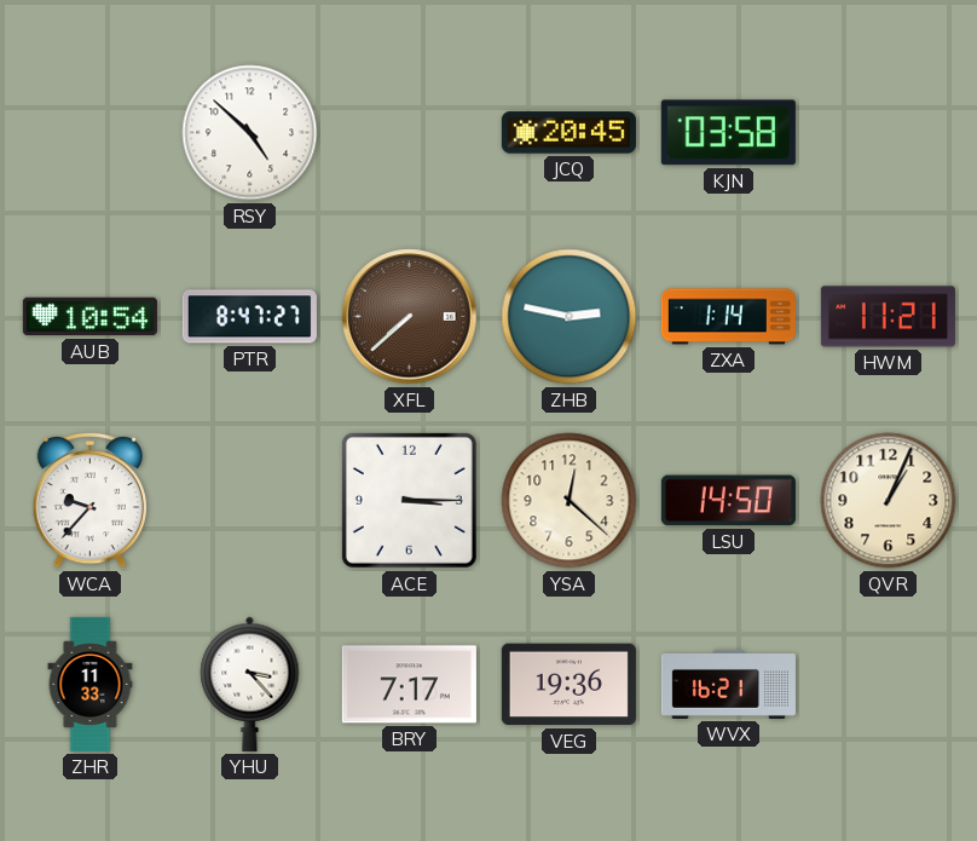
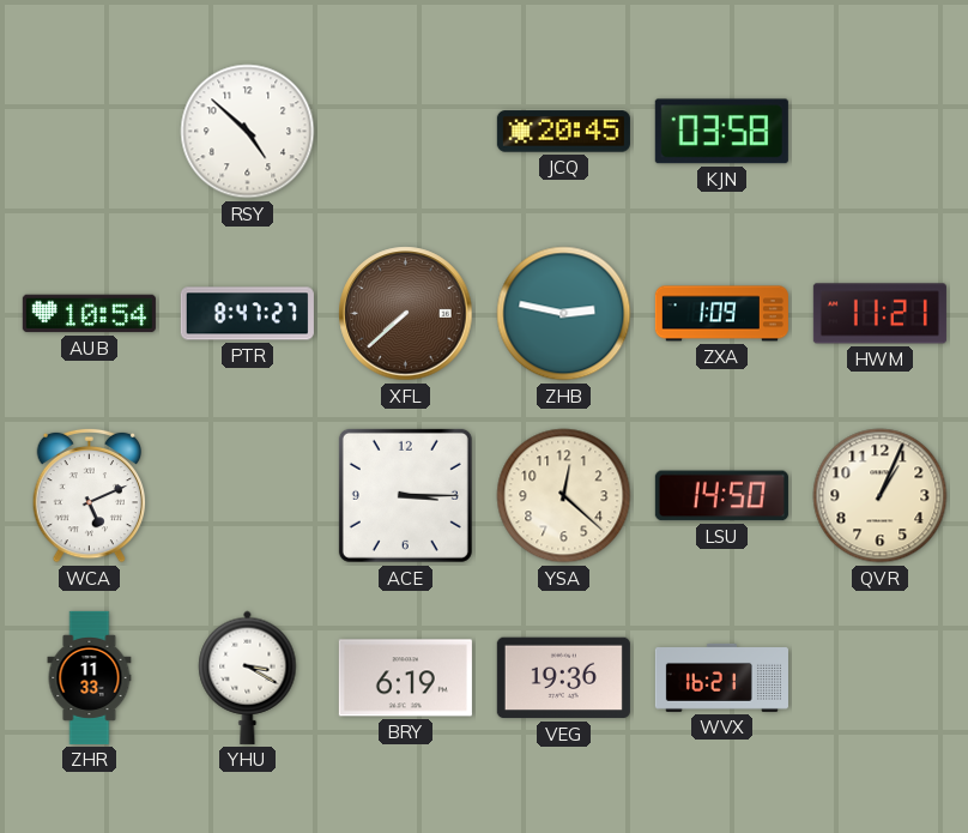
ZXA: 1:14 -> 1:09 (721, 314)
WCA: 9:37 -> 5:11 (90, 495)
YHU: 3:23 -> 3:20 (248, 677)
BRY: 7:17 -> 6:19 (405, 678)
